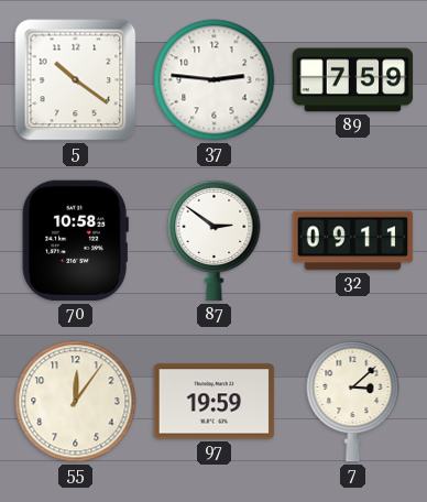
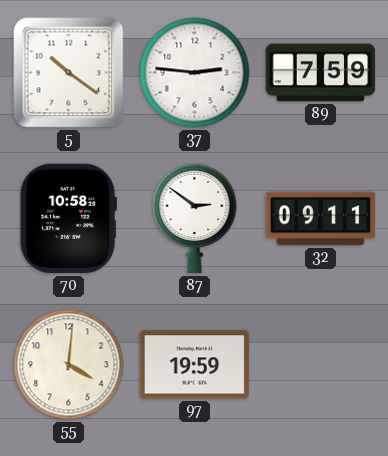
55: 12:06 -> 4:01 (69, 365)
7: 3:08 -> none (353, 401)
